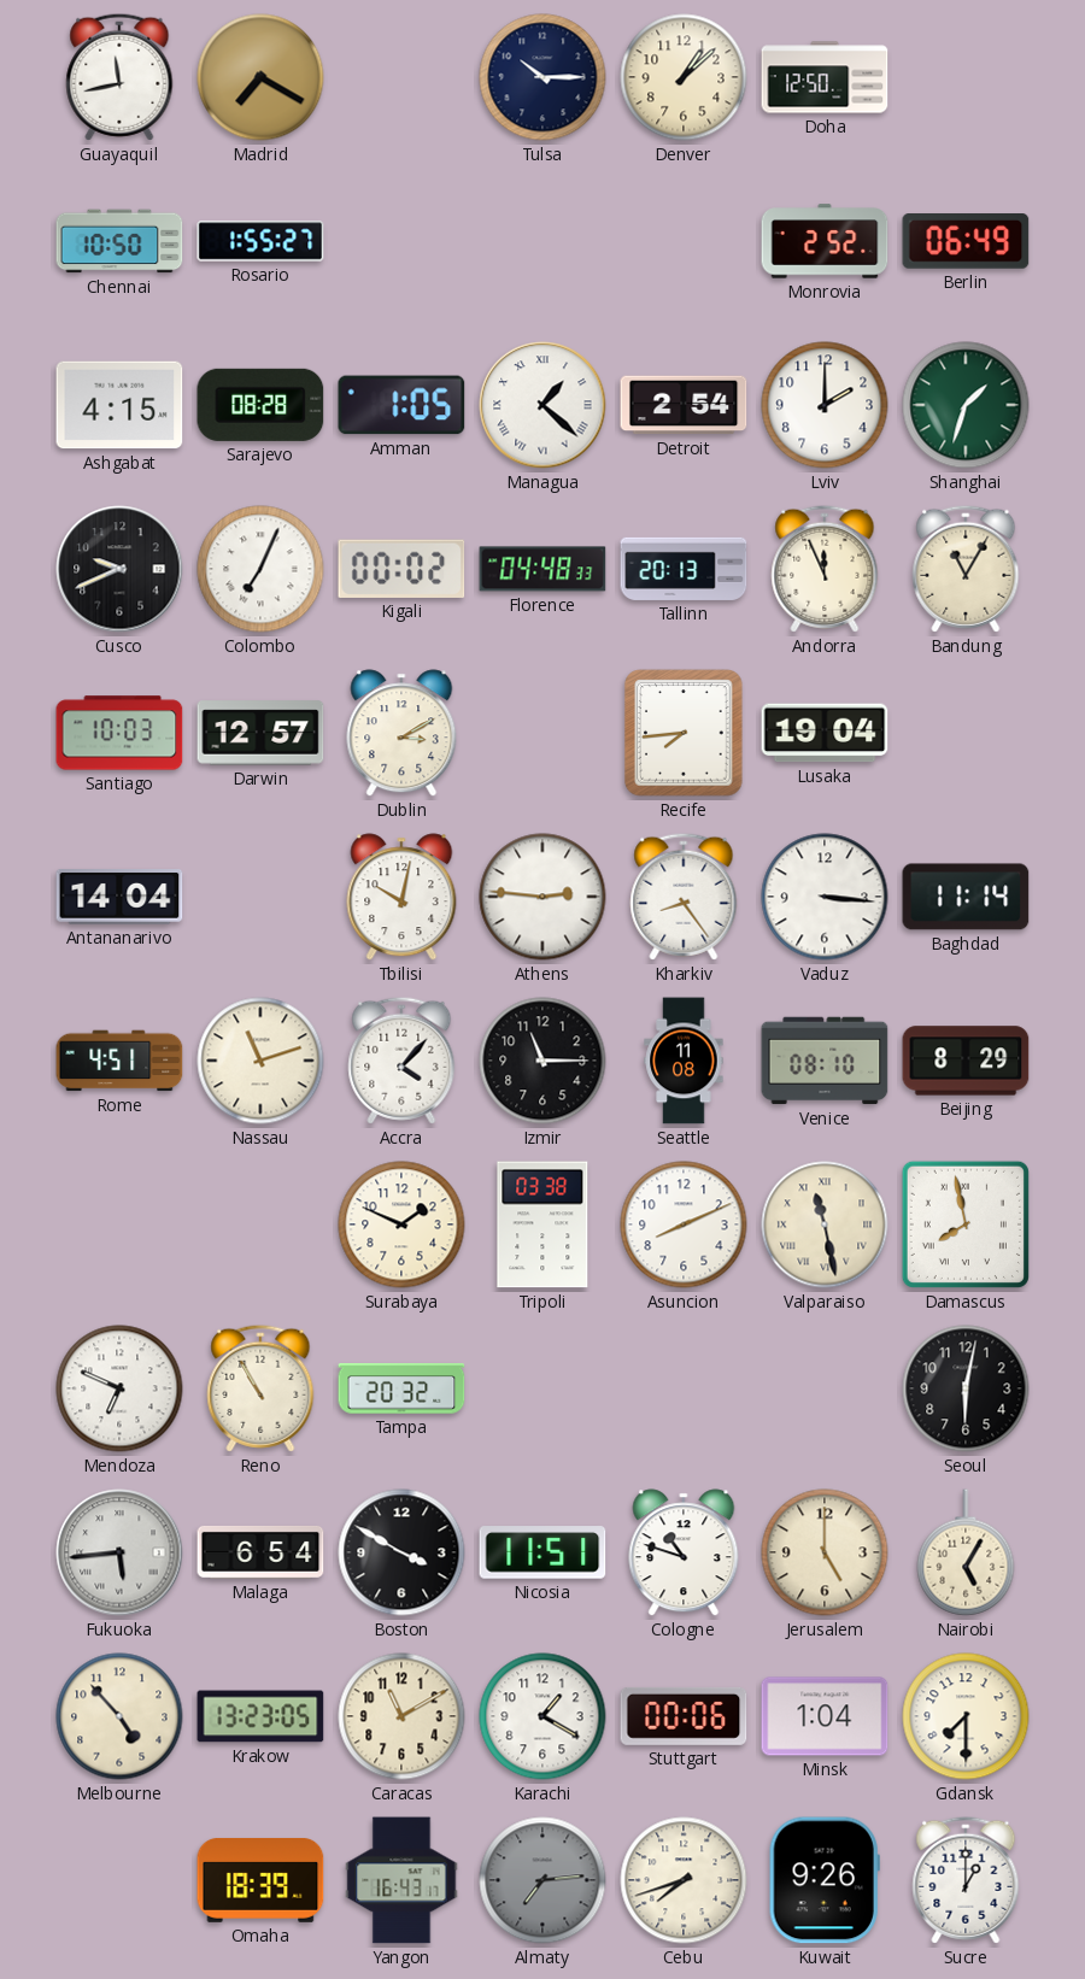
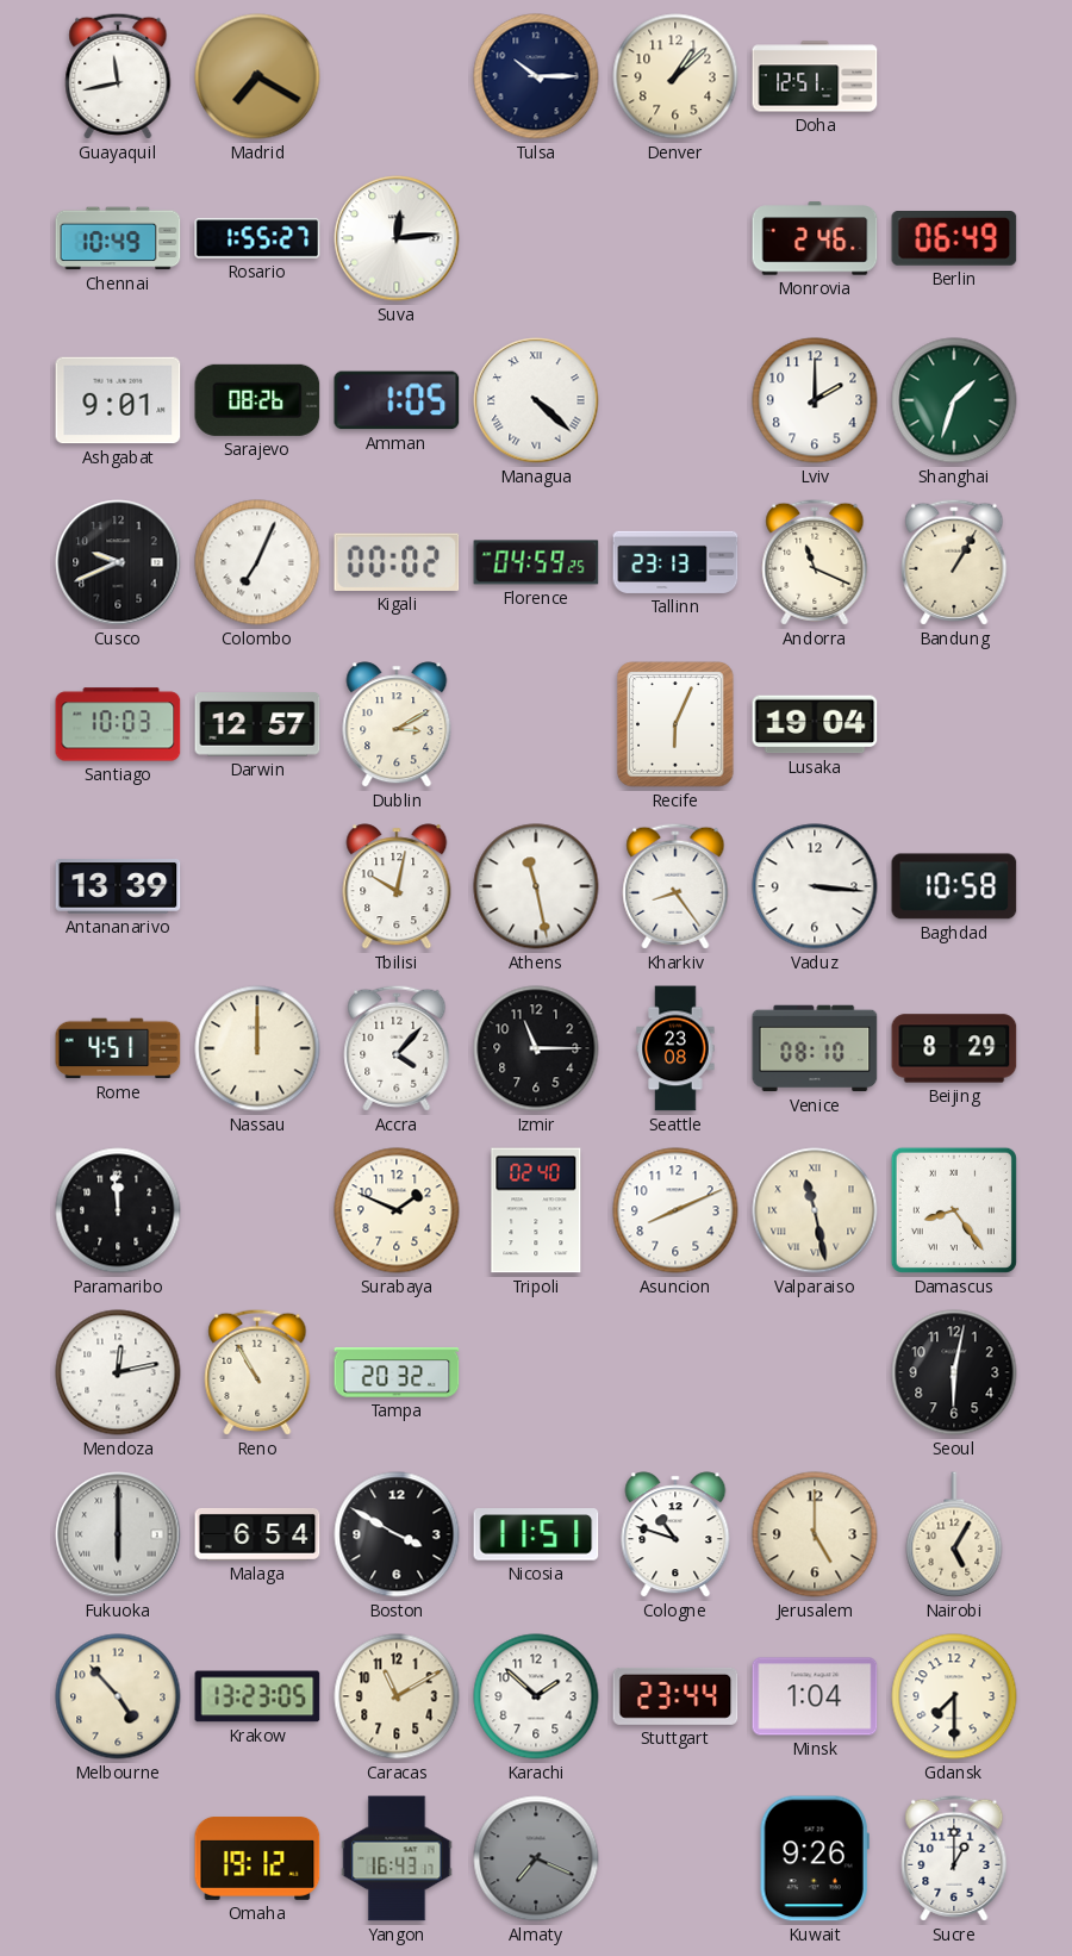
Doha: 12:50 -> 12:51 (815, 76)
Chennai: 10:50 -> 10:49 (118, 238)
Suva: none -> 12:14 (397, 238)
Monrovia: 2:52 -> 2:46 (815, 238)
Ashgabat: 4:15 -> 9:01 (118, 400)
Sarajevo: 08:28 -> 08:26 (257, 400)
Managua: 1:22 -> 4:22 (536, 400)
Detroit: 2:54 -> none (684, 405)
Florence: 04:48 -> 04:59 (536, 562)
Tallinn: 20:13 -> 23:13 (675, 562)
Andorra: 11:56 -> 11:19 (815, 562)
Bandung: 11:05 -> 1:05 (954, 562)
Recife: 7:44 -> 6:04 (675, 724)
Antananarivo: 14:04 -> 13:39 (118, 887)
Athens: 2:46 -> 11:28 (536, 886)
Baghdad: 11:14 -> 10:58 (954, 886)
Nassau: 11:12 -> 12:00 (257, 1048)
Seattle: 11:08 -> 23:08 (675, 1048)
Paramaribo: none -> 11:59 (118, 1210)
Tripoli: 03:38 -> 02:40 (536, 1210)
Damascus: 7:58 -> 8:24 (954, 1210)
Mendoza: 6:49 -> 12:13 (118, 1372)
Fukuoka: 5:44 -> 6:00 (118, 1534)
Karachi: 1:20 -> 1:52 (536, 1696)
Stuttgart: 00:06 -> 23:44 (675, 1696)
Omaha: 18:39 -> 19:12 (257, 1860)
Almaty: 7:14 -> 7:19 (536, 1858)
Cebu: 7:42 -> none (684, 1880)
